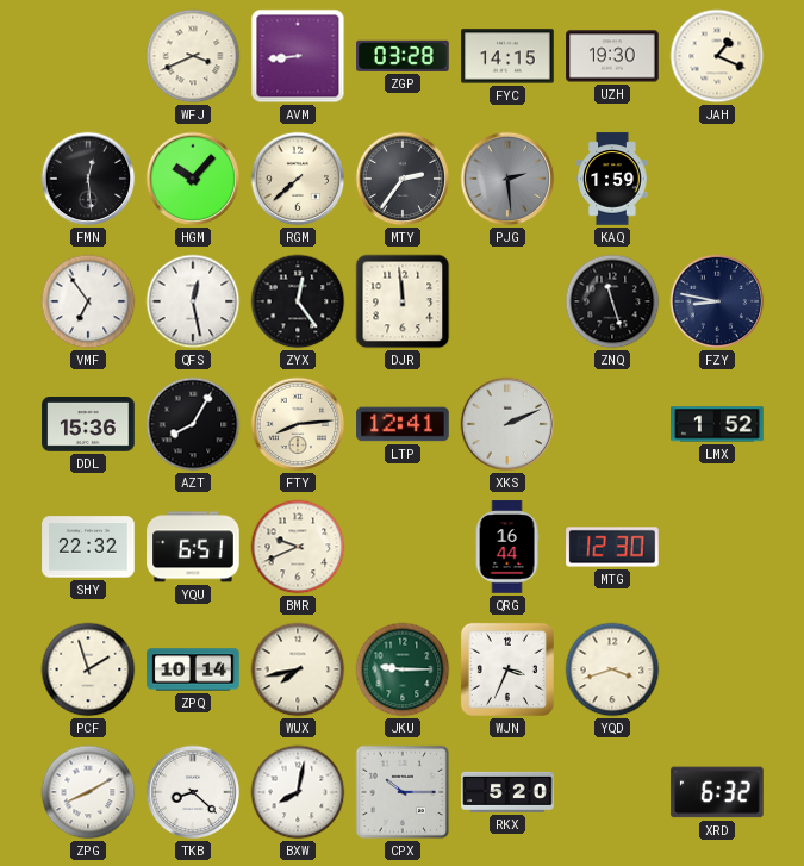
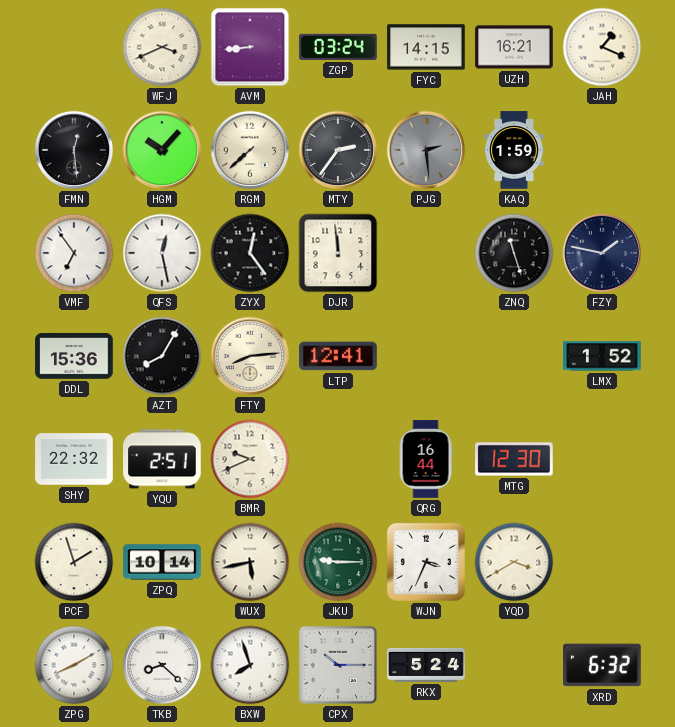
ZGP: 03:28 -> 03:24 (338, 47)
UZH: 19:30 -> 16:21 (514, 47)
FZY: 8:47 -> 1:47 (602, 253)
XKS: 2:11 -> none (507, 424)
YQU: 6:51 -> 2:51 (162, 459)
WUX: 7:43 -> 5:43 (250, 562)
YQD: 3:42 -> 3:40 (514, 562)
BXW: 8:02 -> 7:57 (250, 665)
RKX: 5:20 -> 5:24 (426, 665)
